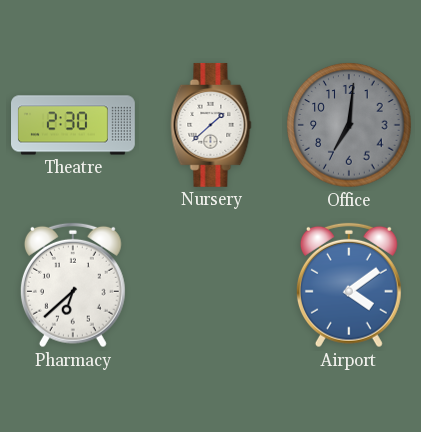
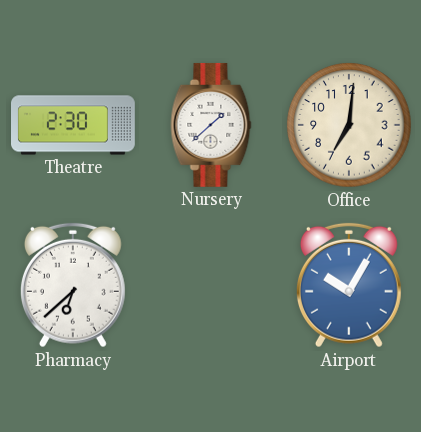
Office dial: grey -> cream (349, 125)
Airport: 4:09 -> 10:05 (349, 285)
